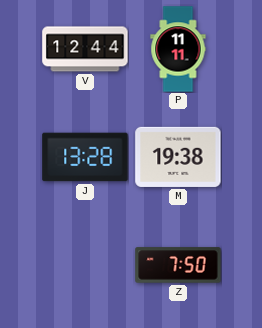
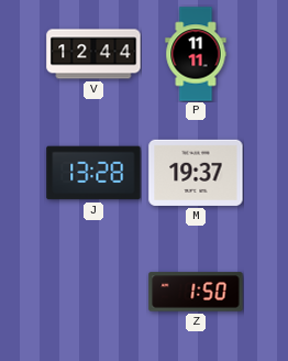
M: 19:38 -> 19:37 (196, 173)
Z: 7:50 -> 1:50 (196, 292)
